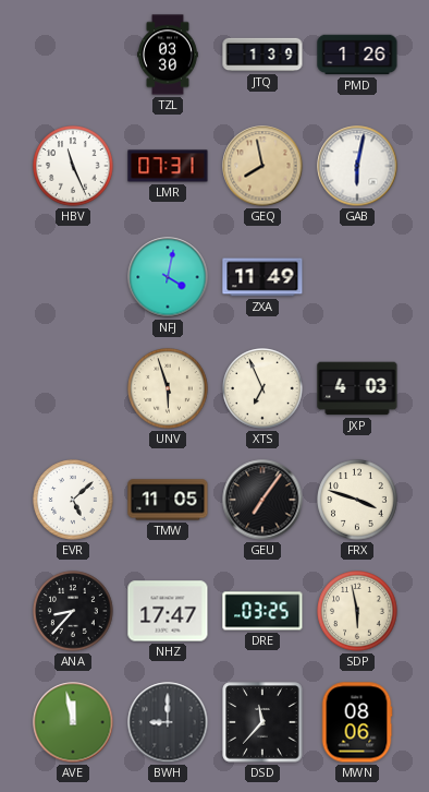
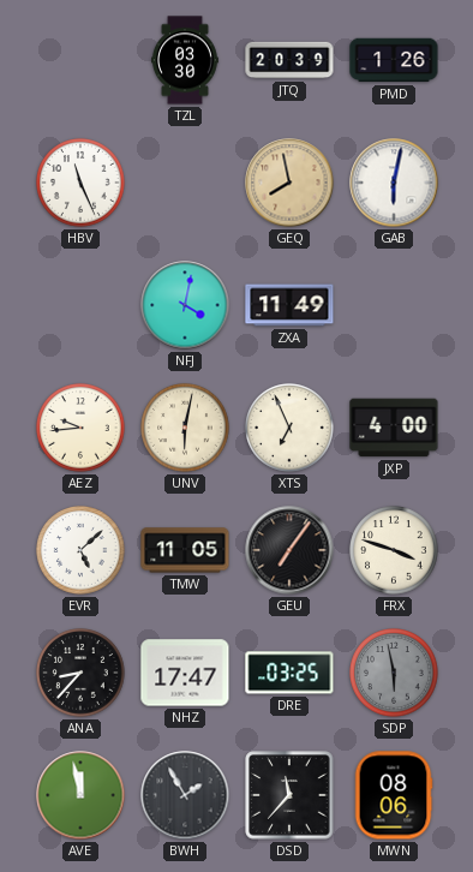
JTQ: 1:39 -> 20:39 (289, 60)
LMR: 07:31 -> none (168, 166)
AEZ: none -> 9:44 (80, 428)
UNV: 5:57 -> 6:02 (185, 428)
JXP: 4:03 -> 4:00 (394, 428)
SDP dial: cream -> grey (394, 673)
BWH: 9:00 -> 1:55 (185, 795)
